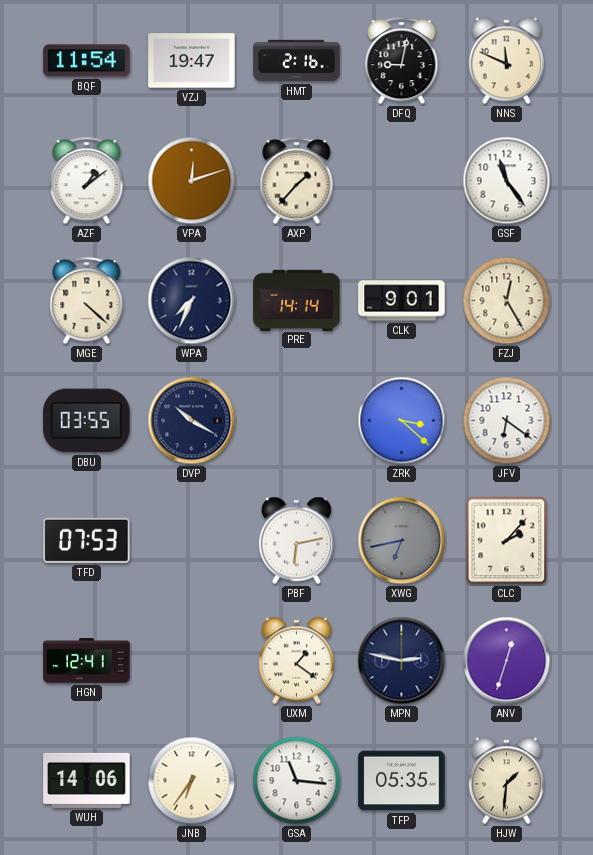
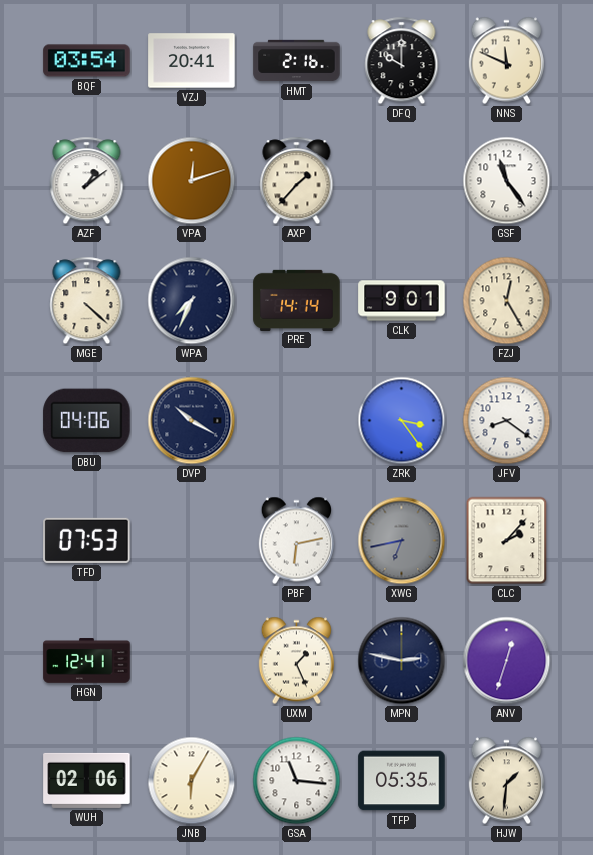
BQF: 11:54 -> 03:54 (87, 61)
VZJ: 19:47 -> 20:41 (192, 61)
DFQ: 9:02 -> 10:00 (402, 61)
DBU: 03:55 -> 04:06 (87, 421)
ZRK: 3:22 -> 3:24 (402, 421)
JFV: 6:21 -> 8:21 (507, 421)
UXM: 1:21 -> 1:26 (296, 661)
WUH: 14:06 -> 02:06 (87, 780)
JNB: 6:36 -> 6:05 (192, 781)
